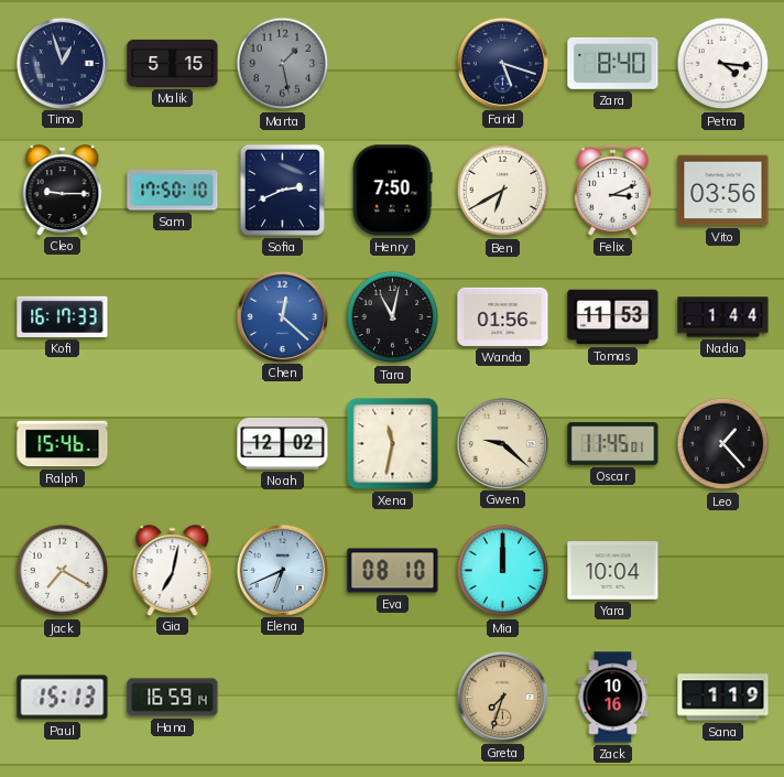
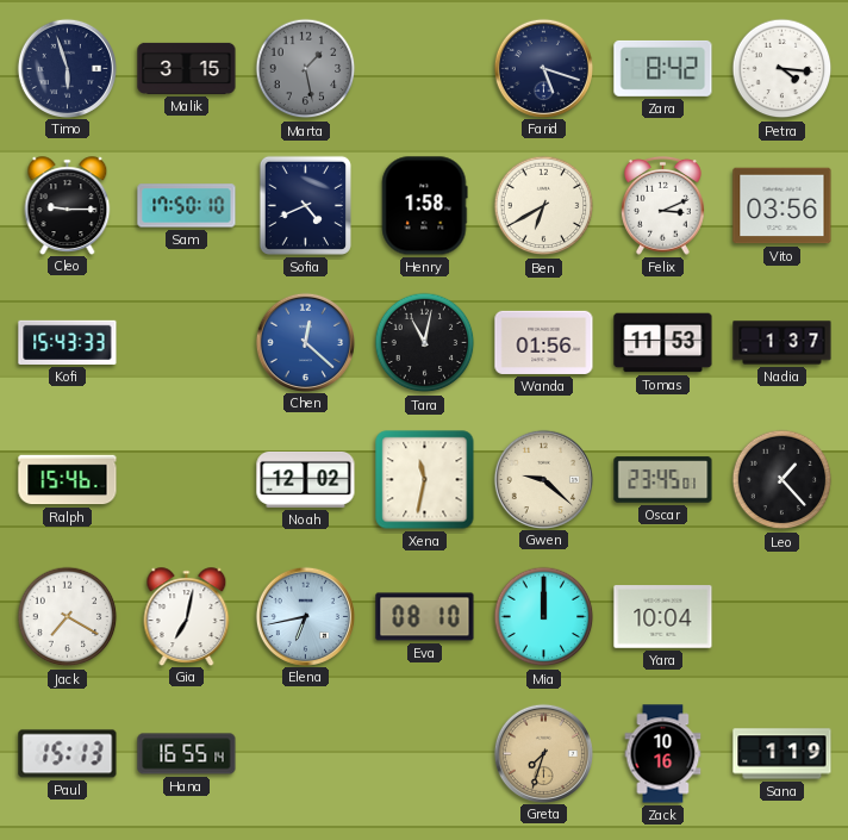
Timo: 12:57 -> 5:57 (67, 68)
Malik: 5:15 -> 3:15 (187, 68)
Zara: 8:40 -> 8:42 (663, 68)
Sofia: 2:41 -> 4:41 (305, 205)
Henry: 7:50 -> 1:58 (424, 206)
Kofi: 16:17 -> 15:43 (68, 342)
Nadia: 1:44 -> 1:37 (782, 343)
Oscar: 11:45 -> 23:45 (663, 480)
Elena: 6:41 -> 6:43 (305, 616)
Hana: 16:59 -> 16:55 (187, 754)
